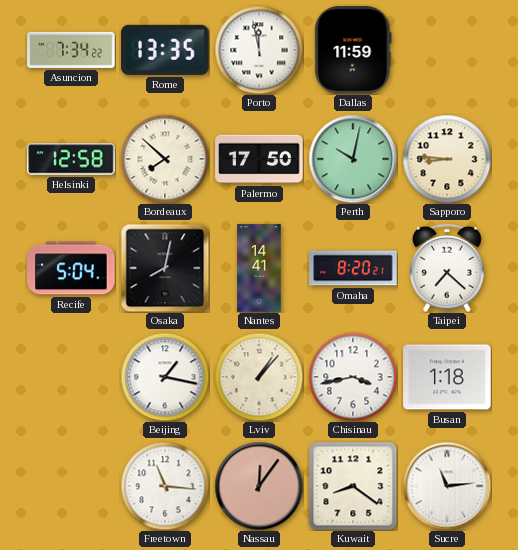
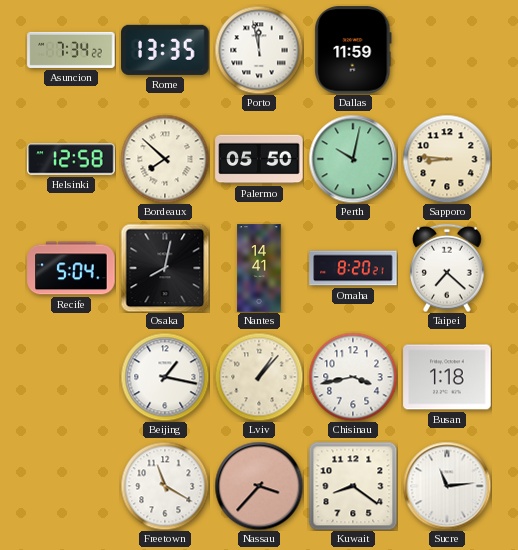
Palermo: 17:50 -> 05:50 (259, 159)
Freetown: 11:16 -> 11:20 (165, 486)
Nassau: 12:06 -> 3:37 (259, 486)
